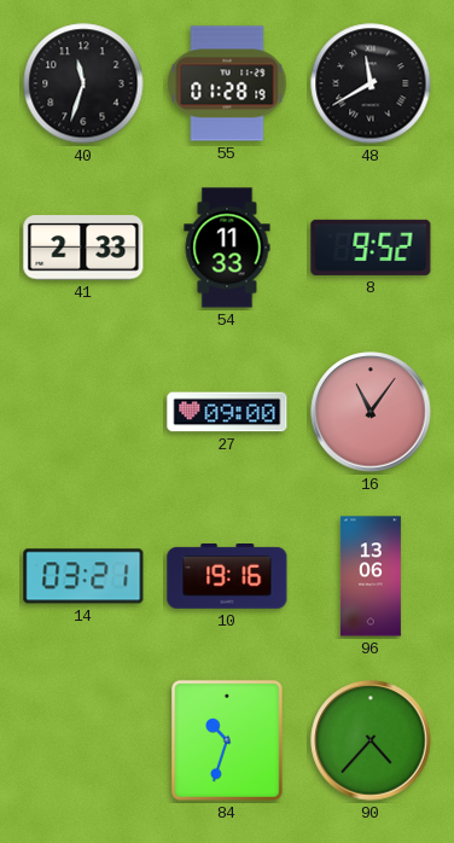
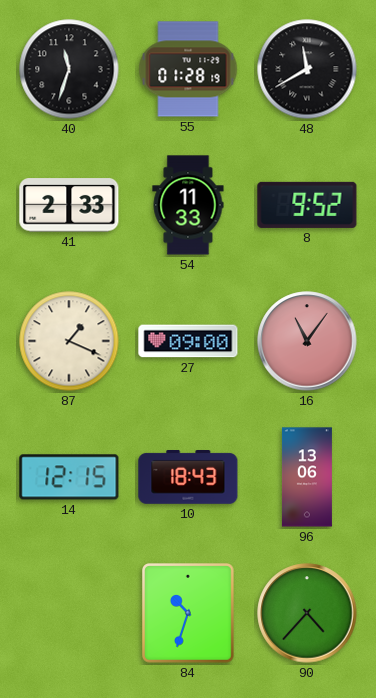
87: none -> 1:19 (69, 341)
14: 03:21 -> 12:15 (69, 477)
10: 19:16 -> 18:43 (188, 478)
